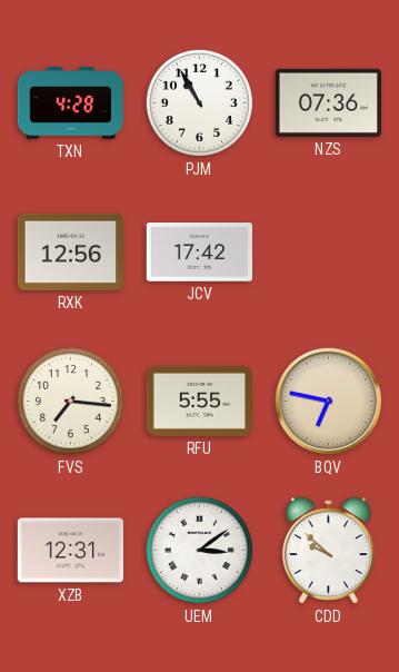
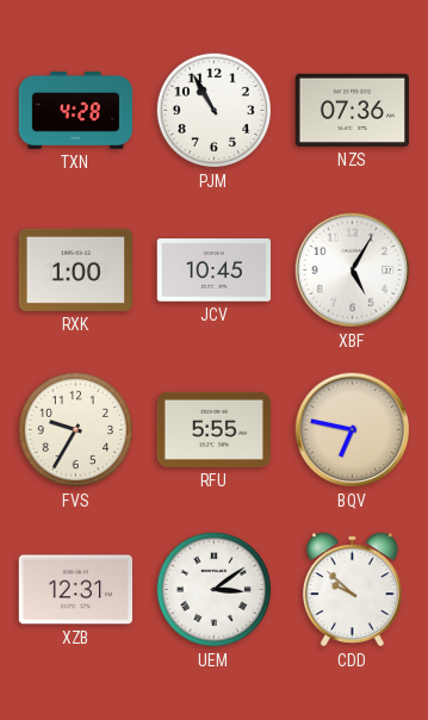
RXK: 12:56 -> 1:00 (75, 269)
JCV: 17:42 -> 10:45 (213, 271)
XBF: none -> 5:05 (353, 271)
FVS: 7:16 -> 9:35 (75, 429)
